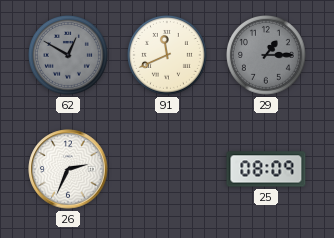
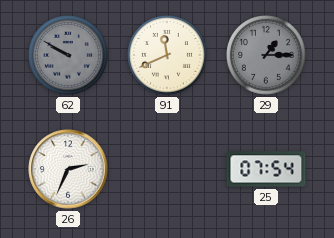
62: 12:50 -> 9:50 (69, 56)
25: 08:09 -> 07:54 (266, 169)
